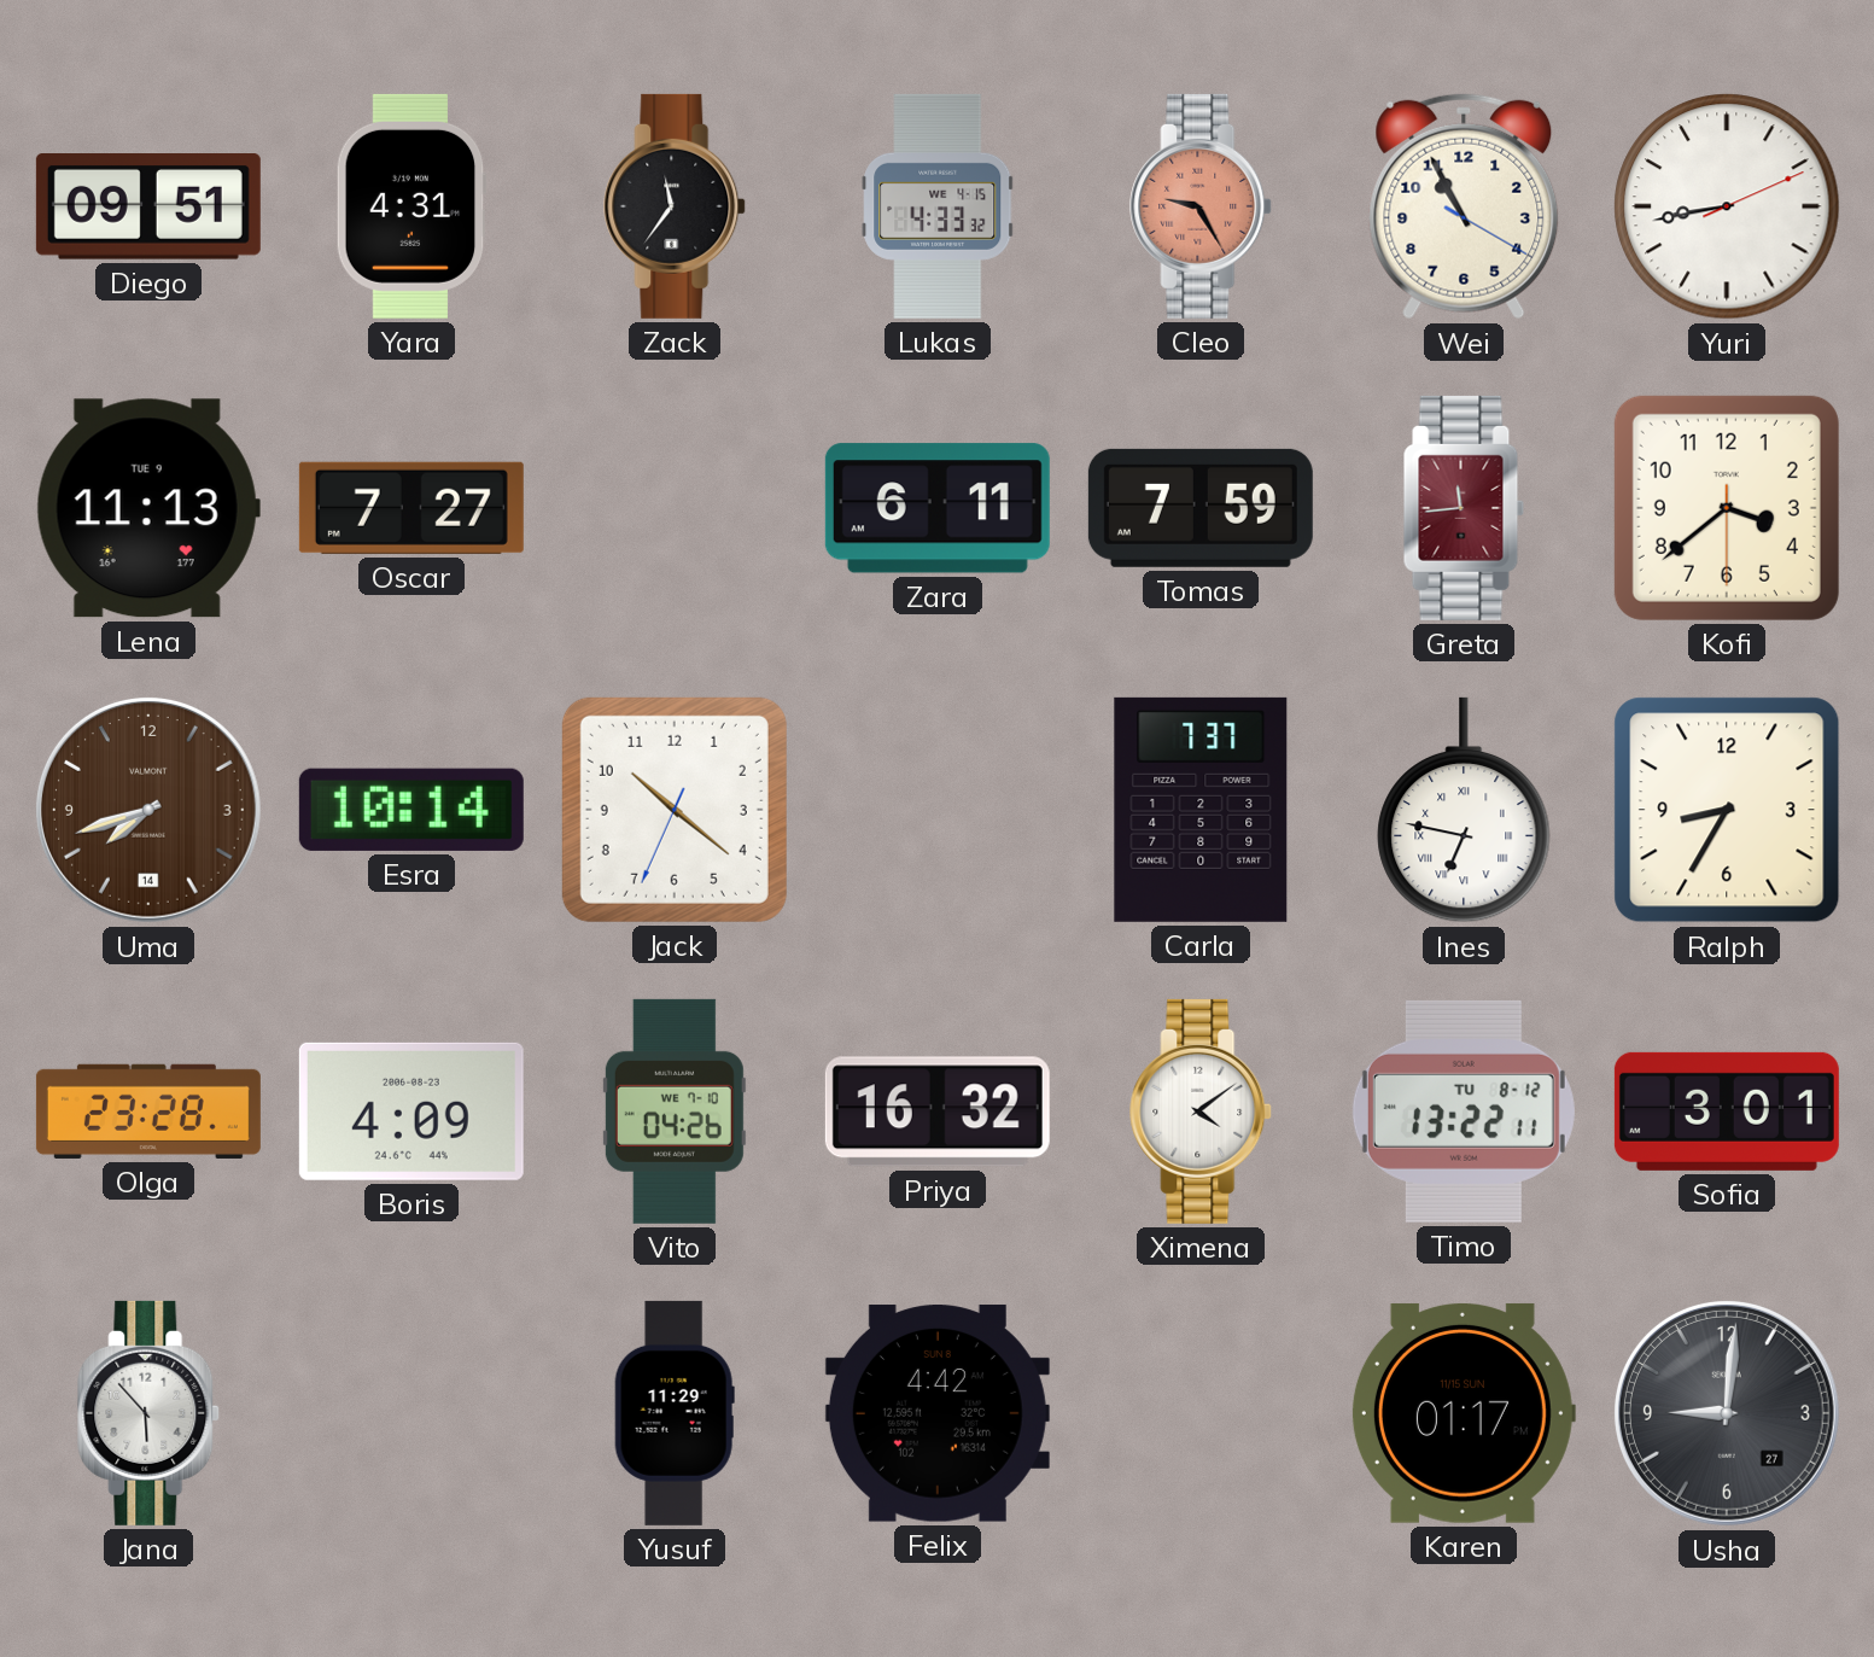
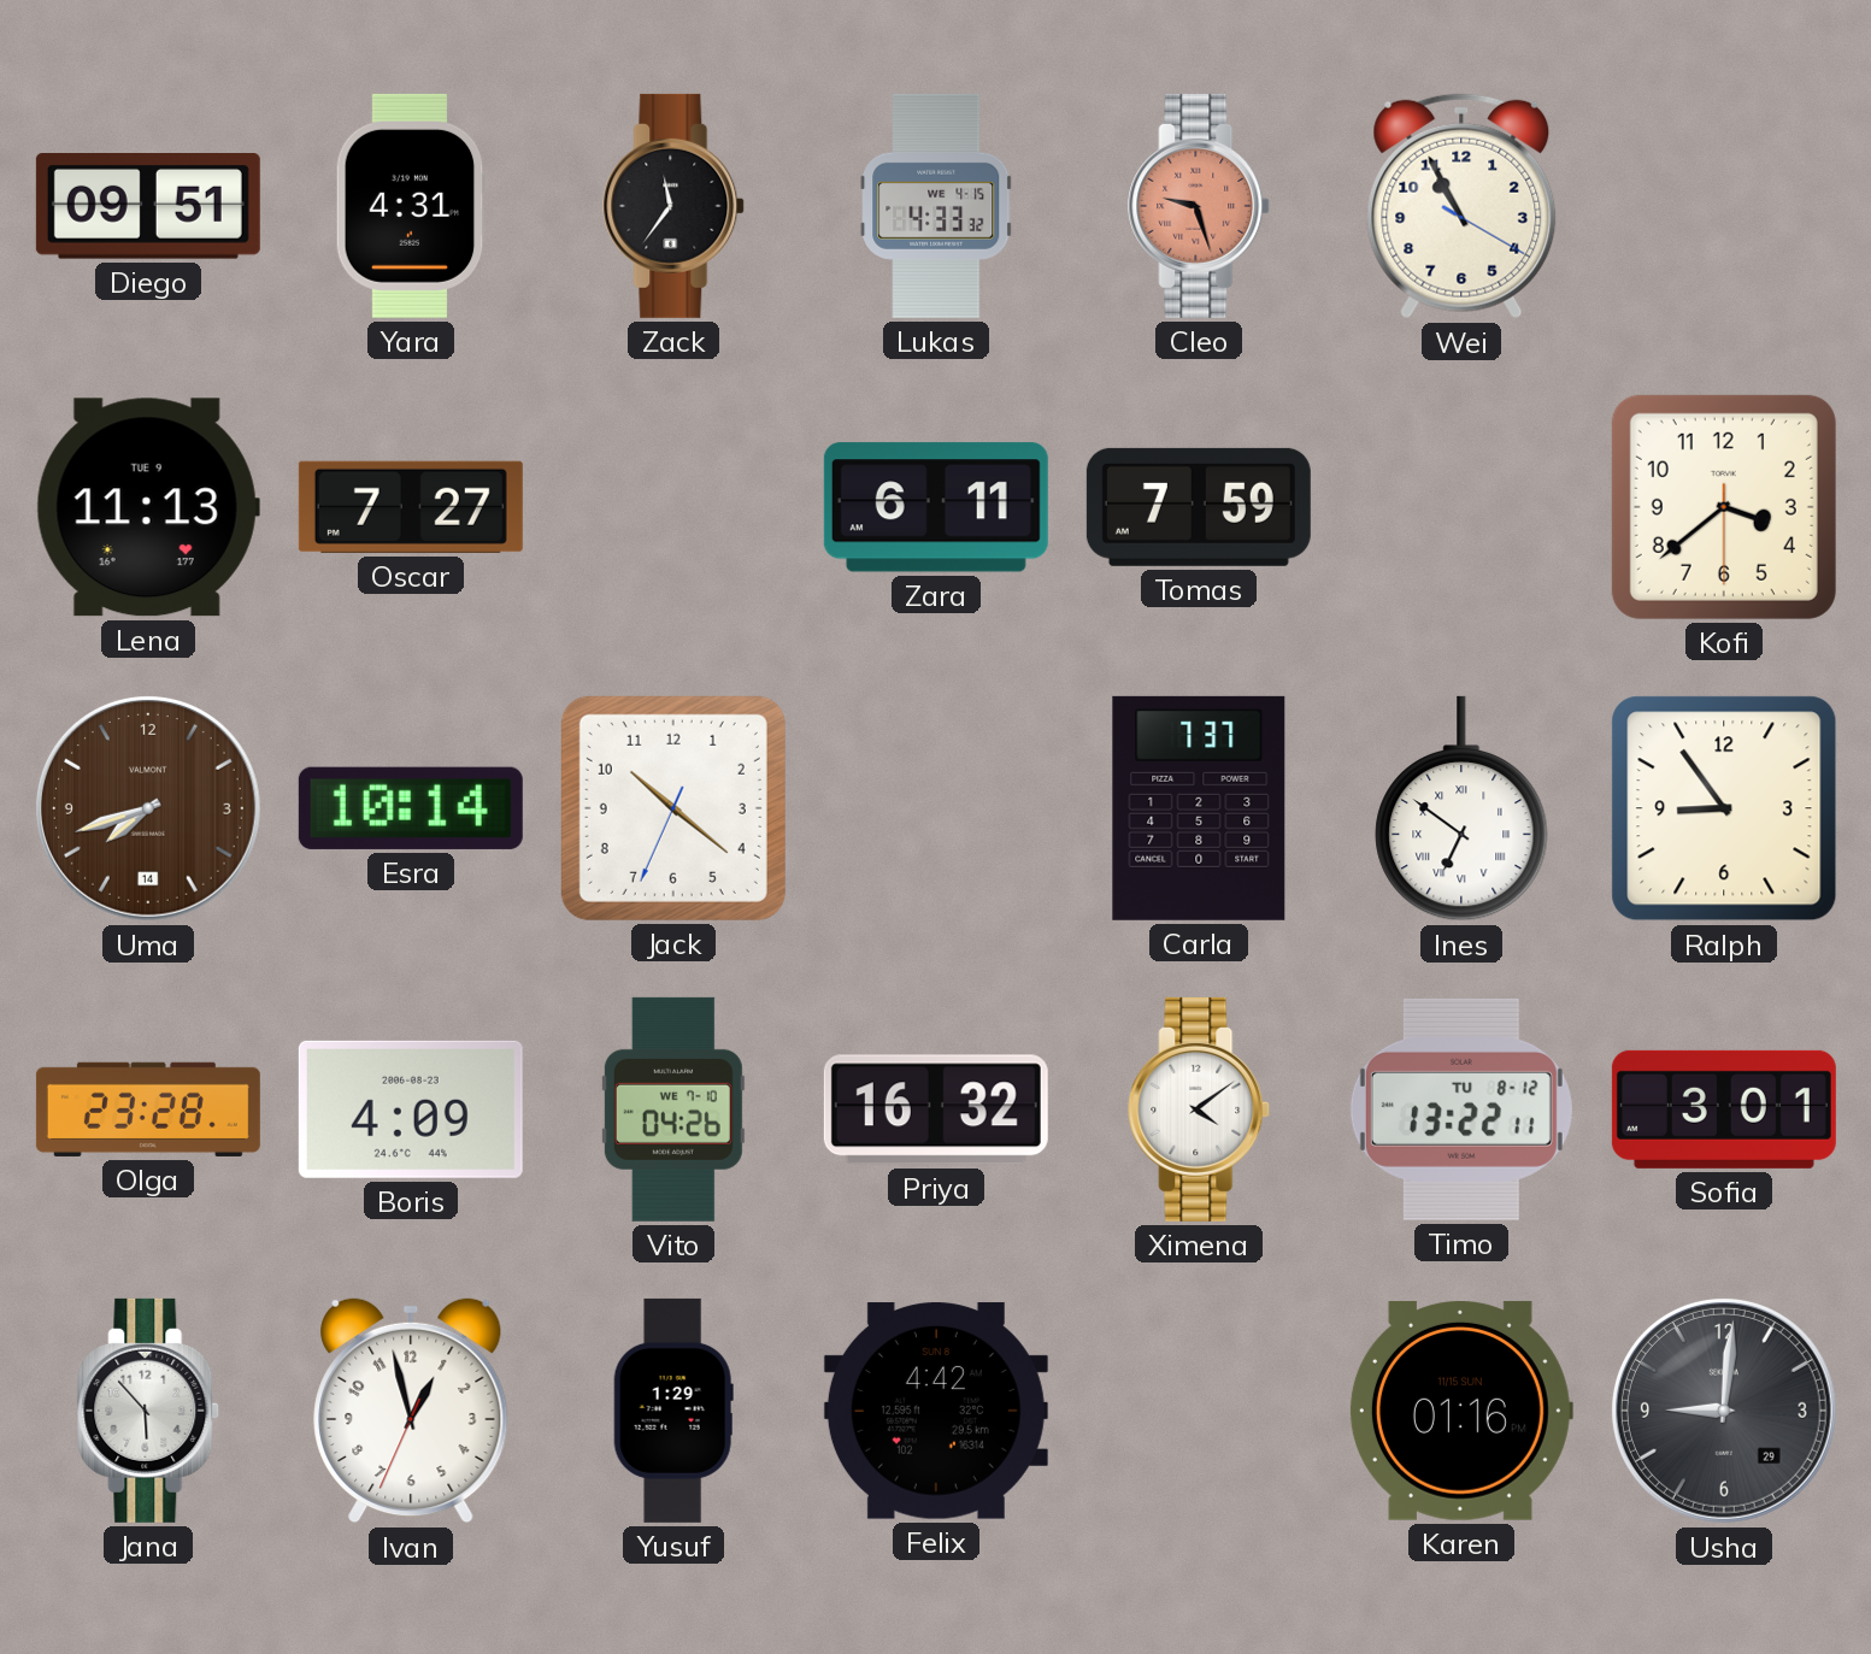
Cleo: 9:25 -> 9:27 (1200, 206)
Yuri: 8:43 -> none (1727, 206)
Greta: 11:44 -> none (1464, 508)
Ines: 6:47 -> 6:51 (1461, 808)
Ralph: 8:35 -> 8:54 (1724, 808)
Ivan: none -> 12:57 (411, 1411)
Yusuf: 11:29 -> 1:29 (673, 1411)
Karen: 01:17 -> 01:16 (1460, 1411)
Usha date: 27 -> 29 (1724, 1411)
